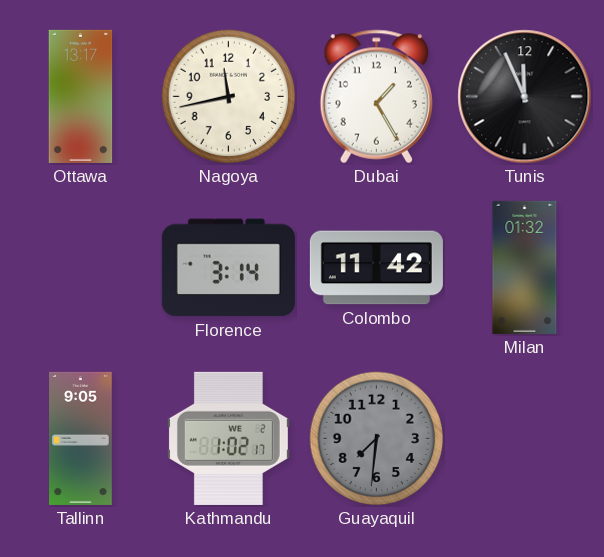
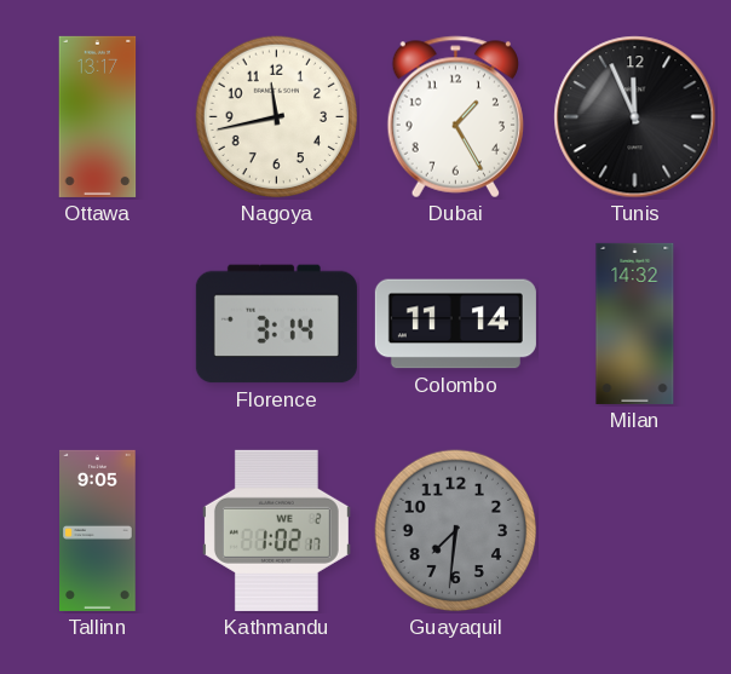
Colombo: 11:42 -> 11:14 (455, 324)
Milan: 01:32 -> 14:32 (635, 323)
